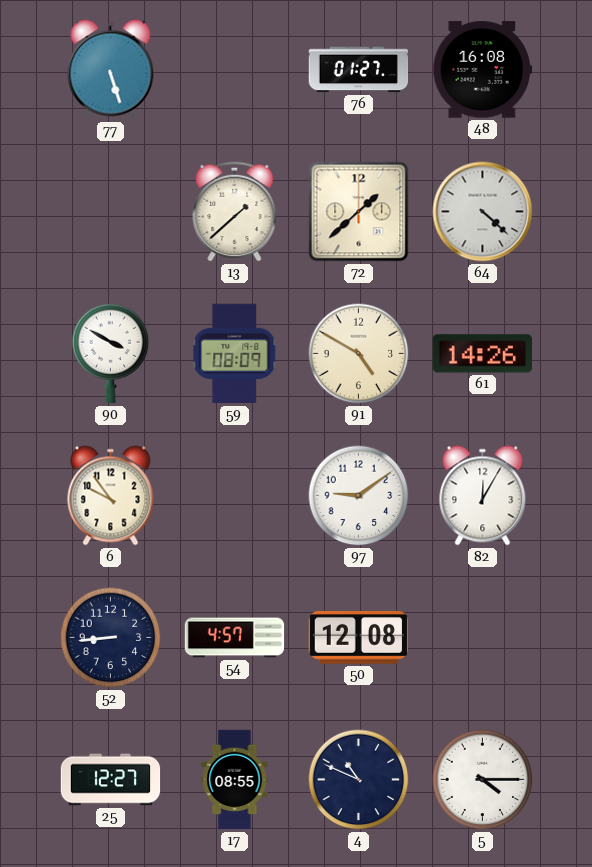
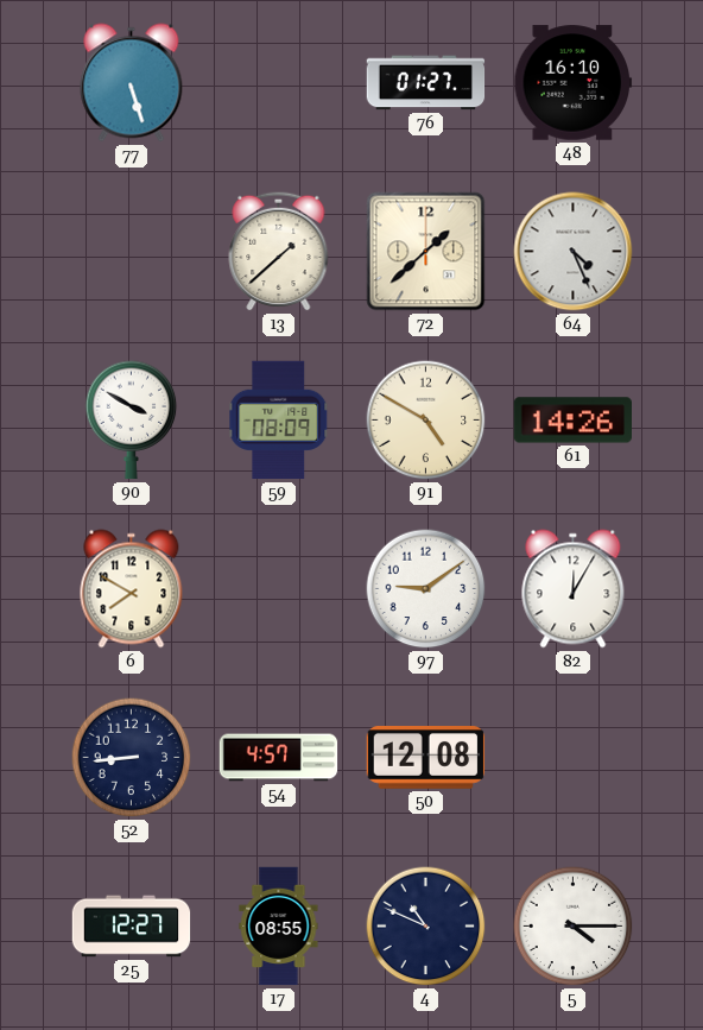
48: 16:08 -> 16:10 (574, 83)
64: 4:22 -> 4:26 (574, 252)
6: 9:54 -> 7:50 (132, 589)
